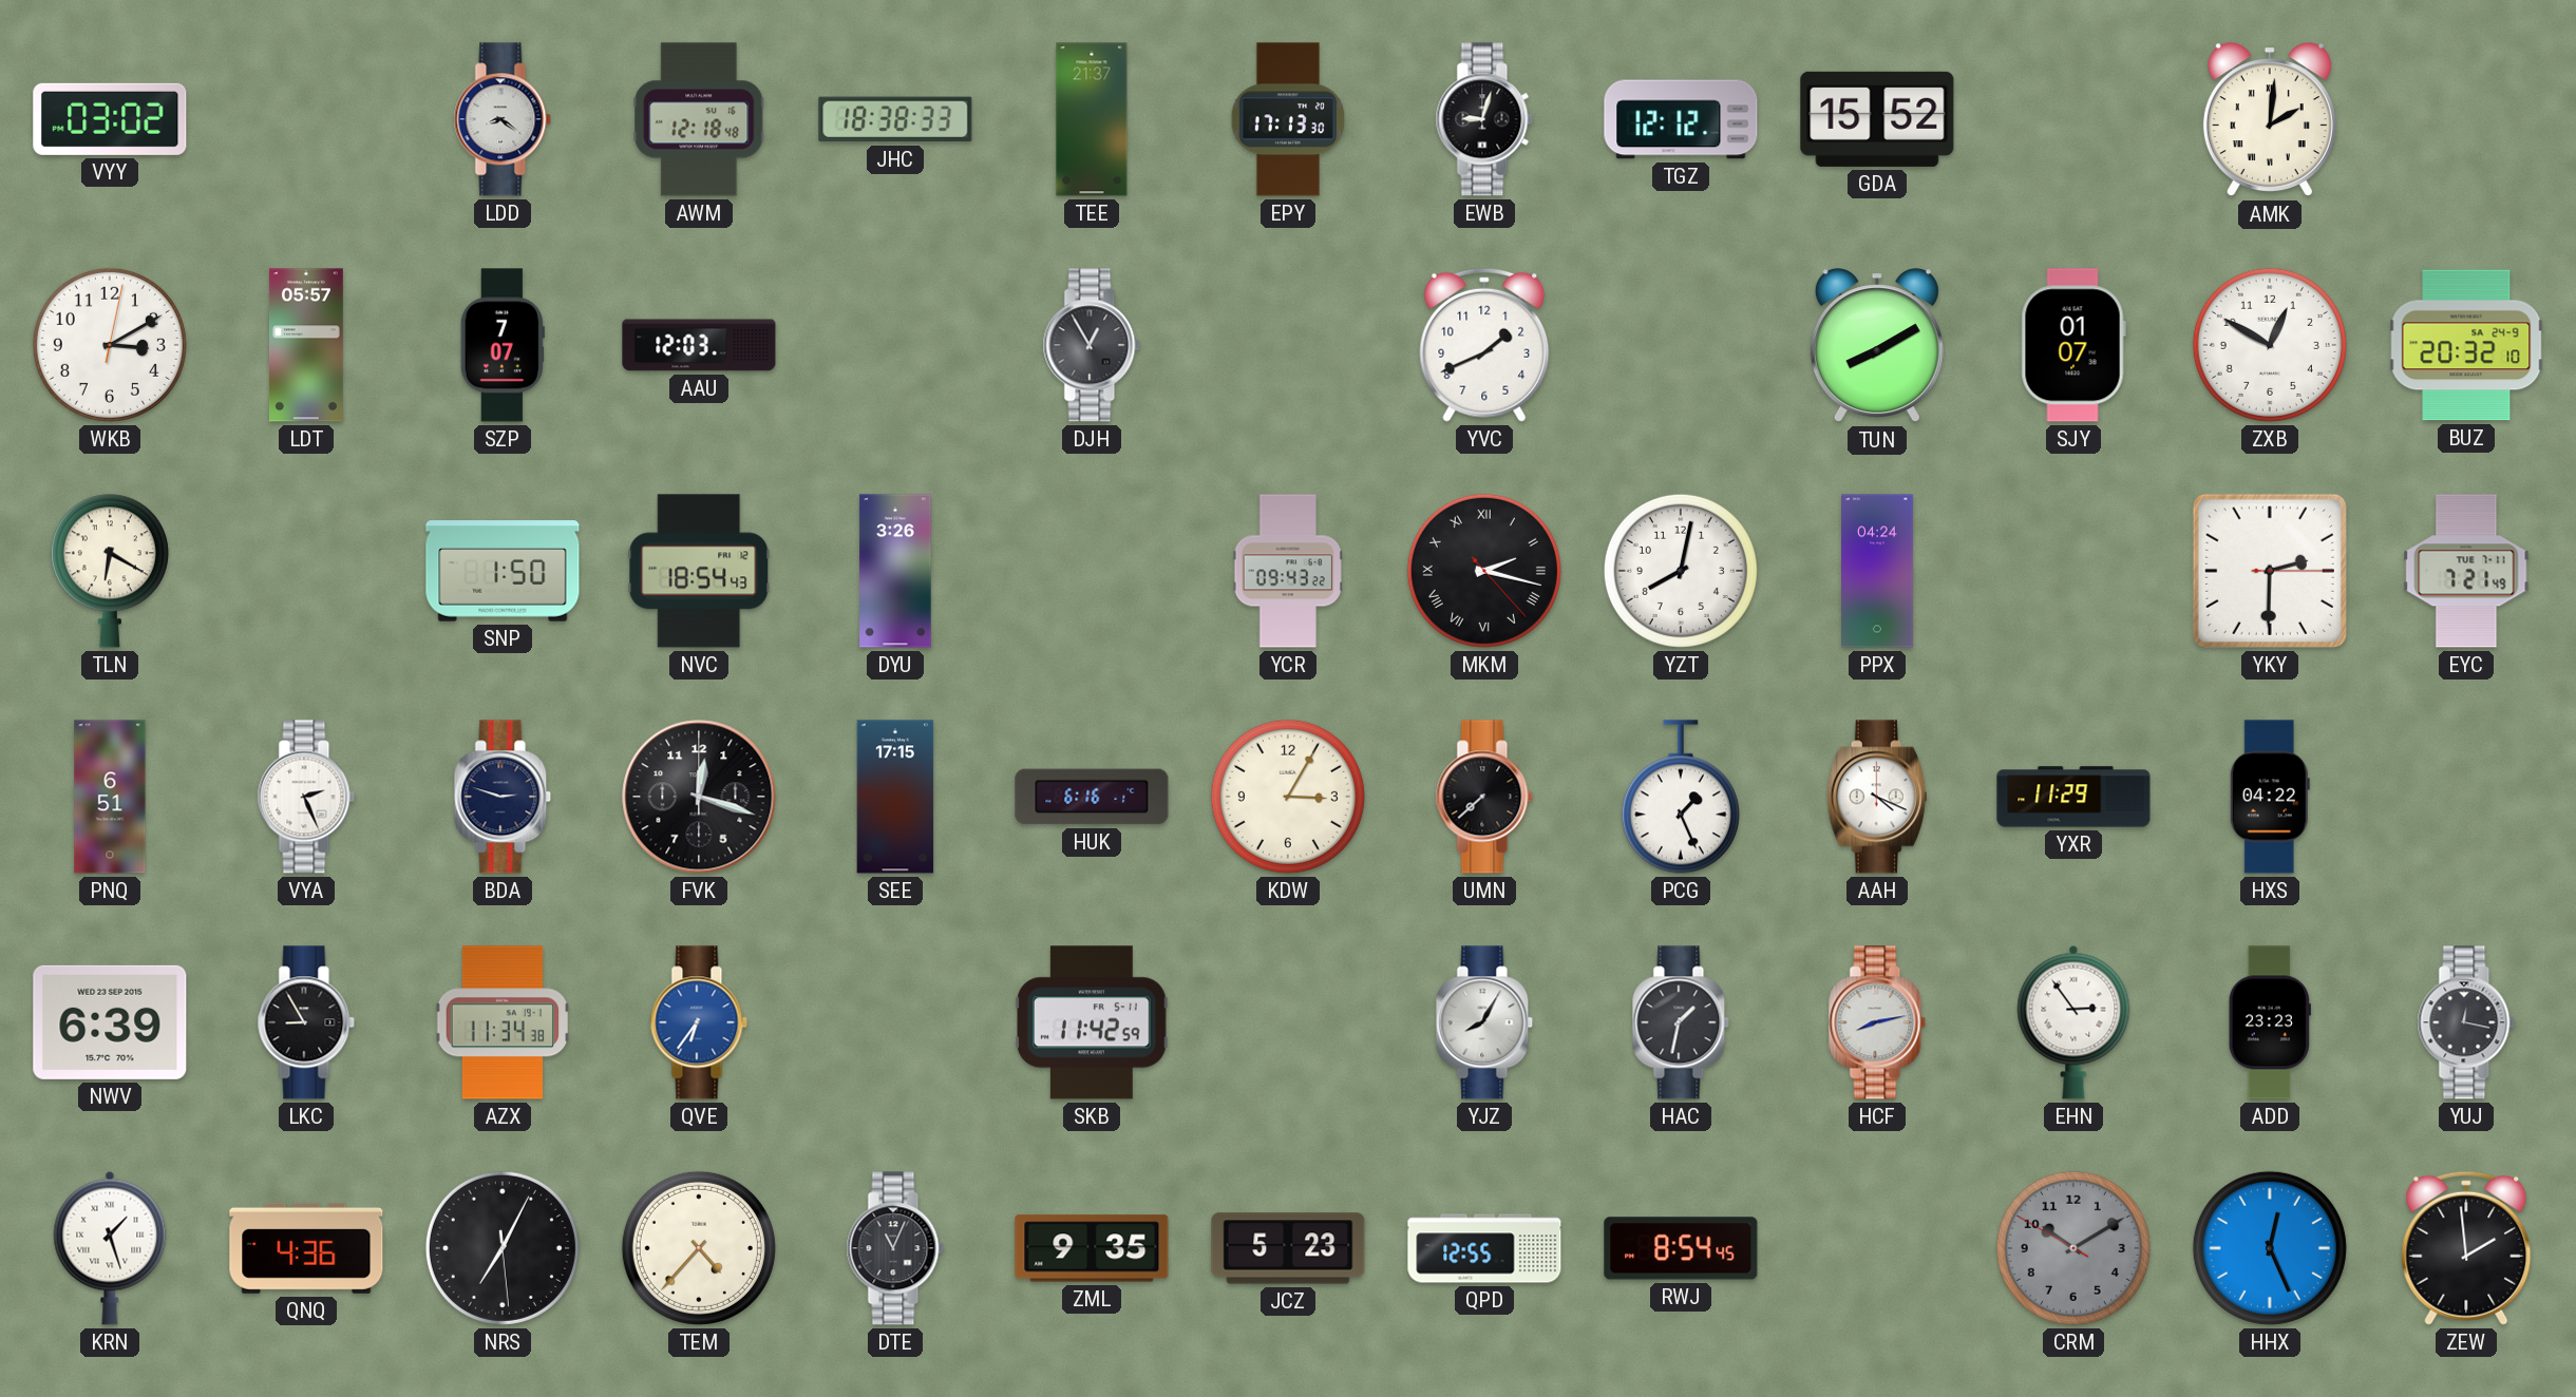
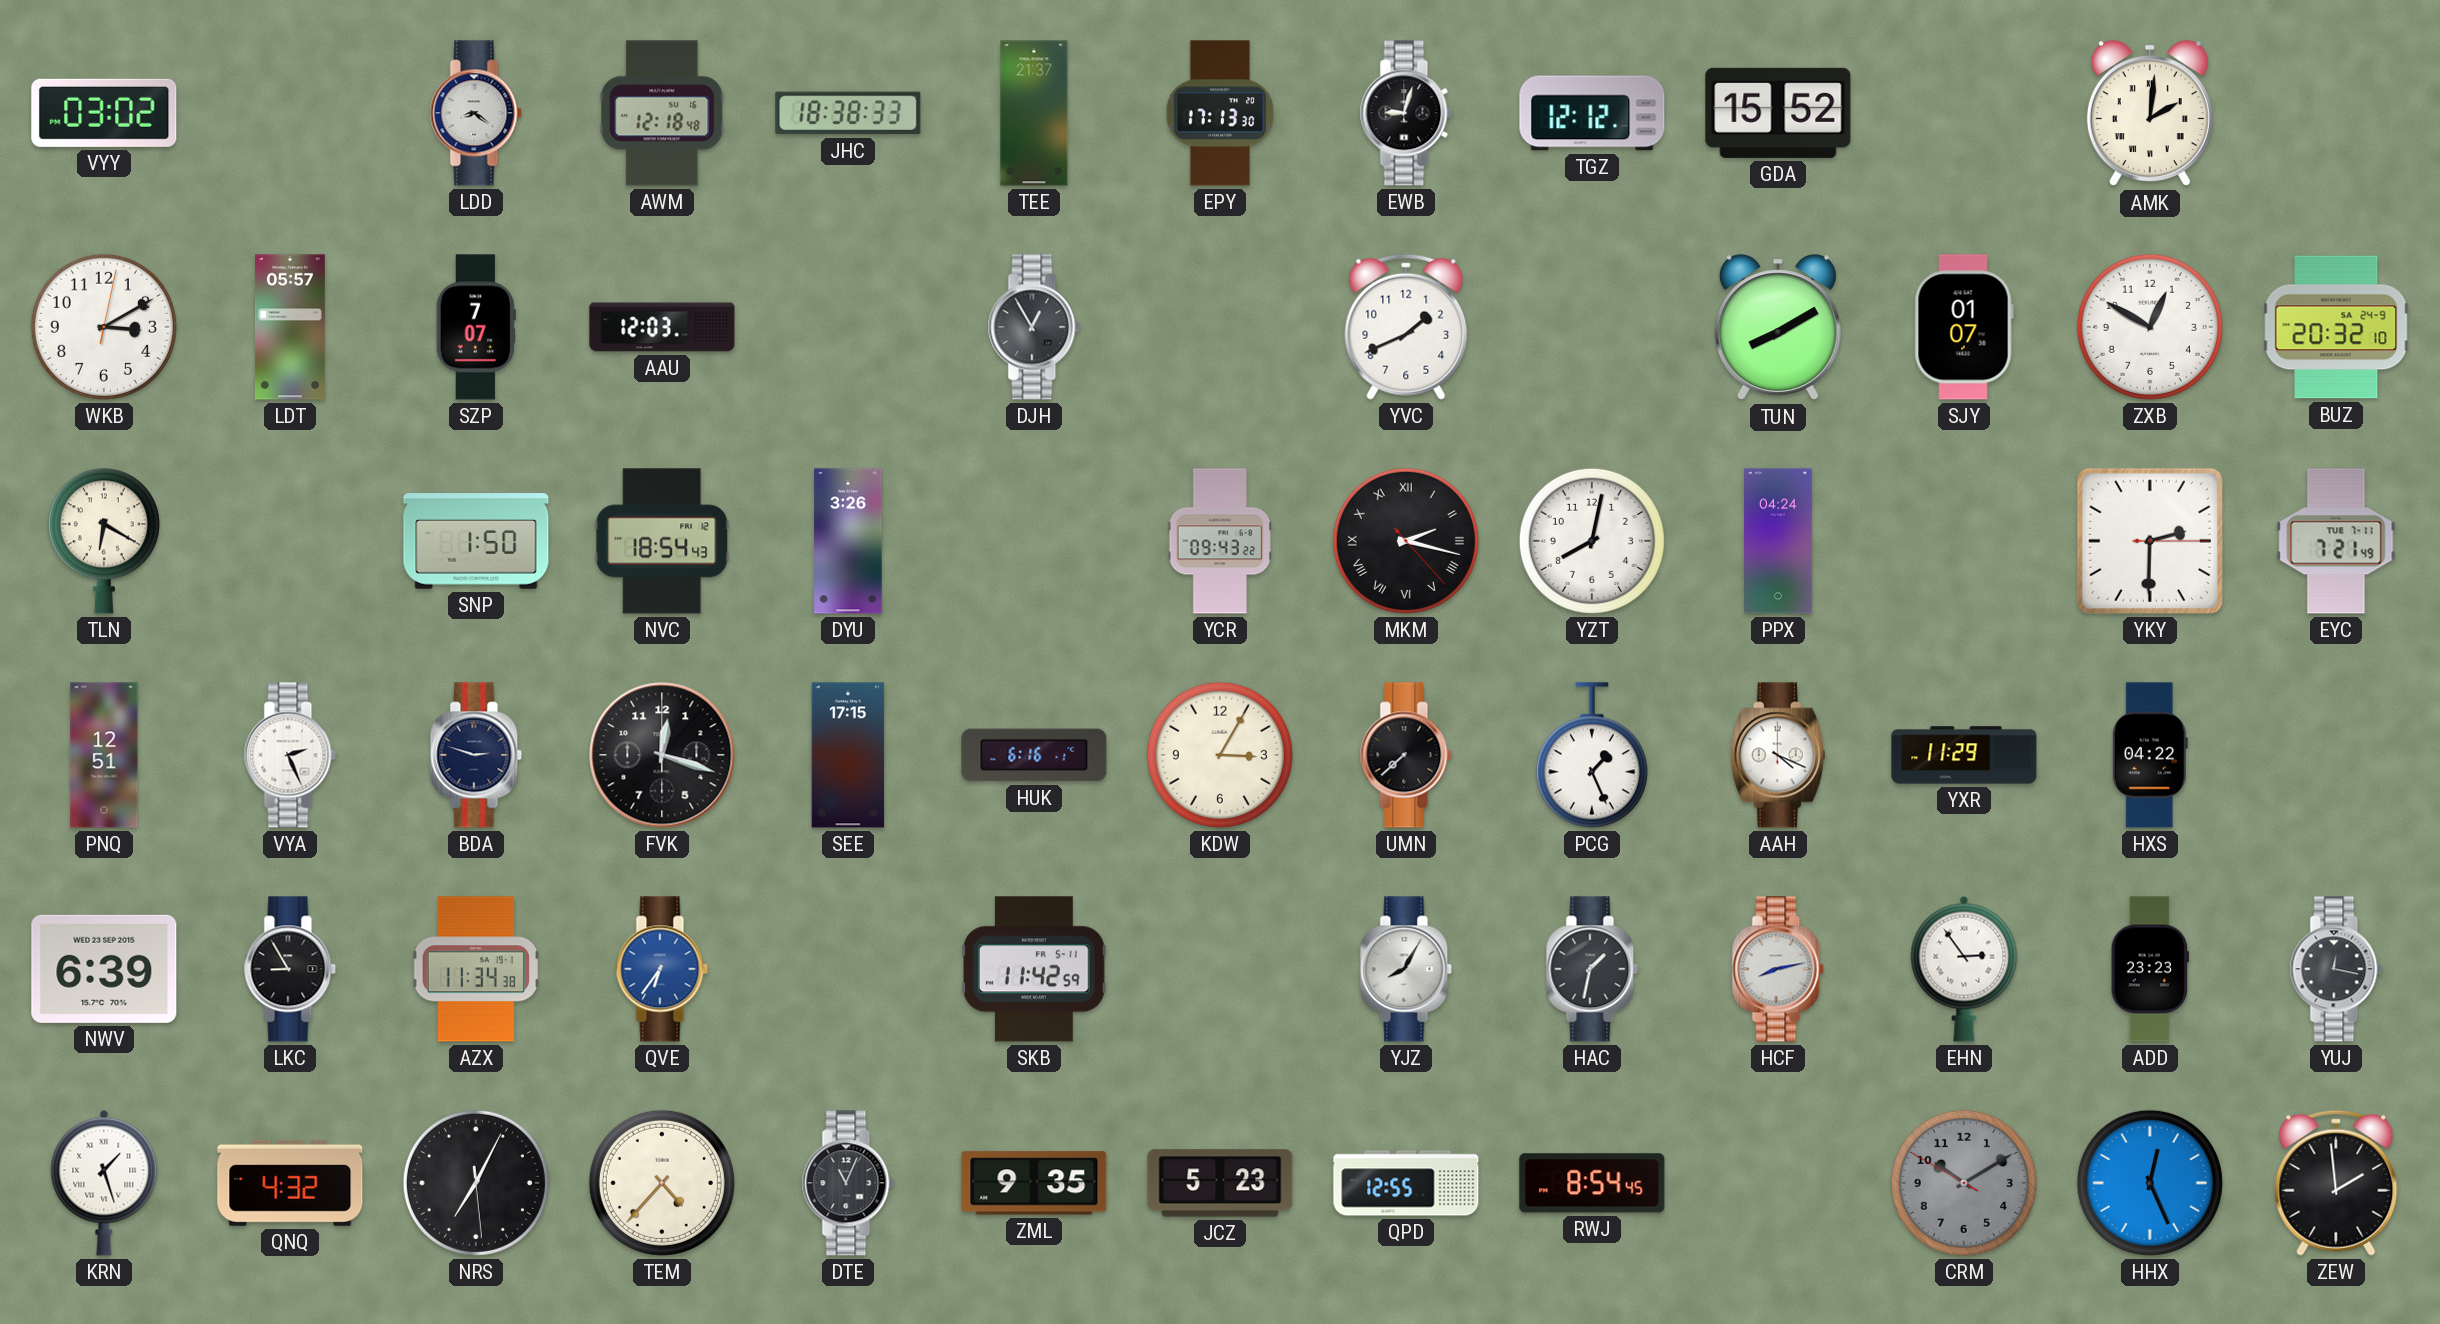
PNQ: 6:51 -> 12:51 (104, 755)
QNQ: 4:36 -> 4:32 (290, 1183)
